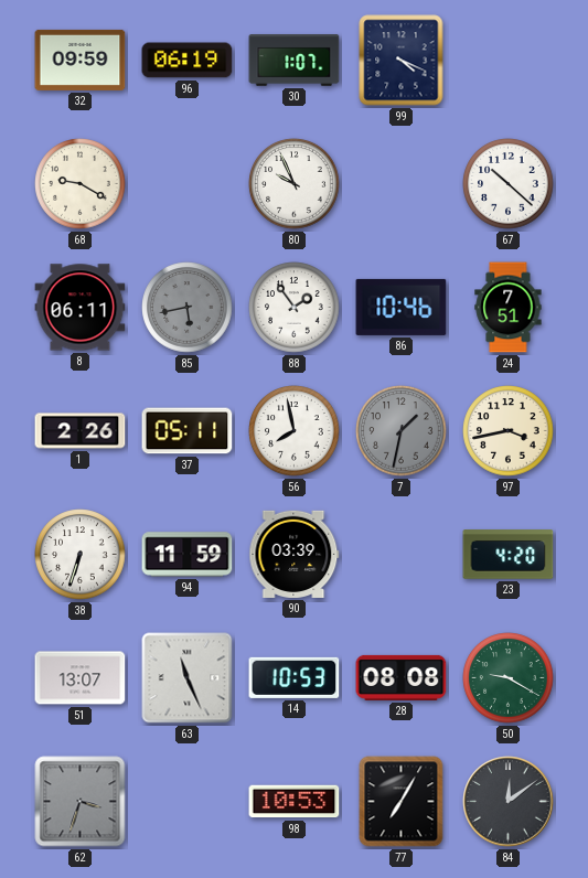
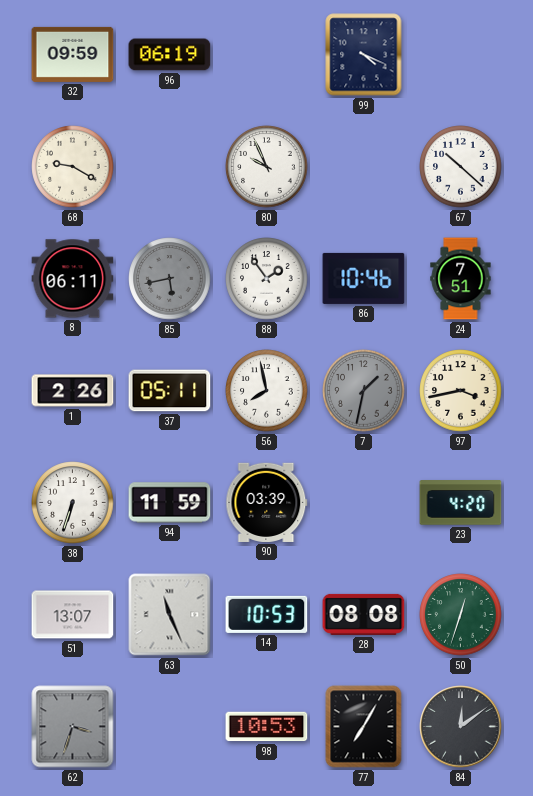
30: 1:07 -> none (295, 61)
50: 9:20 -> 12:33 (461, 615)
